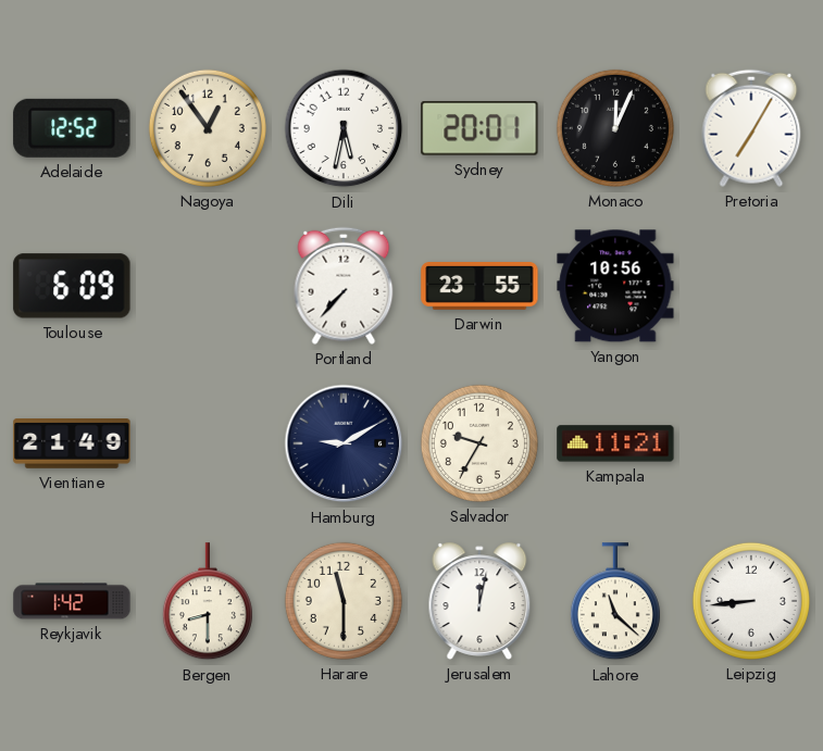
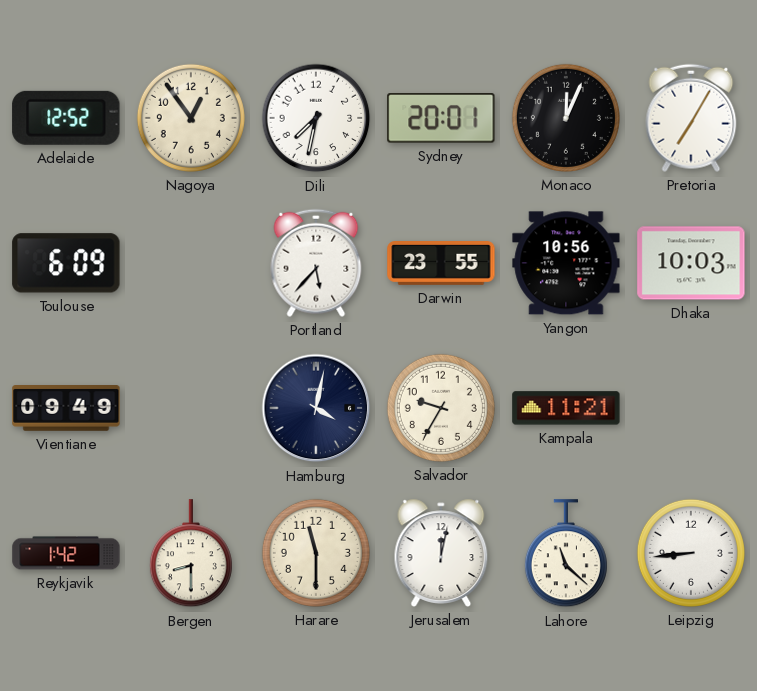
Dili: 5:32 -> 7:32 (316, 118)
Portland: 7:37 -> 5:37 (316, 263)
Dhaka: none -> 10:03 (691, 263)
Vientiane: 21:49 -> 09:49 (66, 409)
Hamburg: 9:10 -> 4:02 (316, 408)
